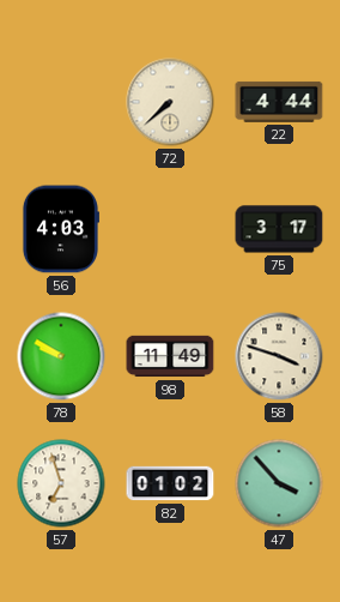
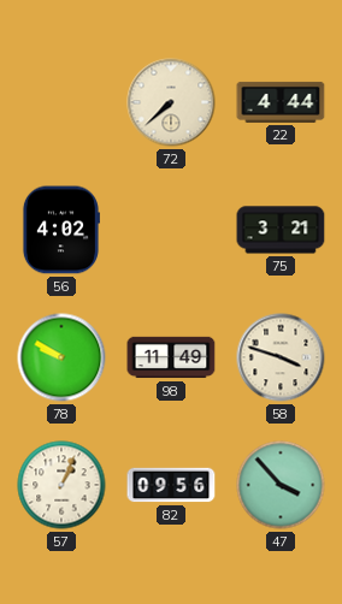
56: 4:03 -> 4:02 (60, 230)
75: 3:17 -> 3:21 (281, 230)
57: 6:57 -> 1:04 (61, 485)
82: 01:02 -> 09:56 (171, 485)
